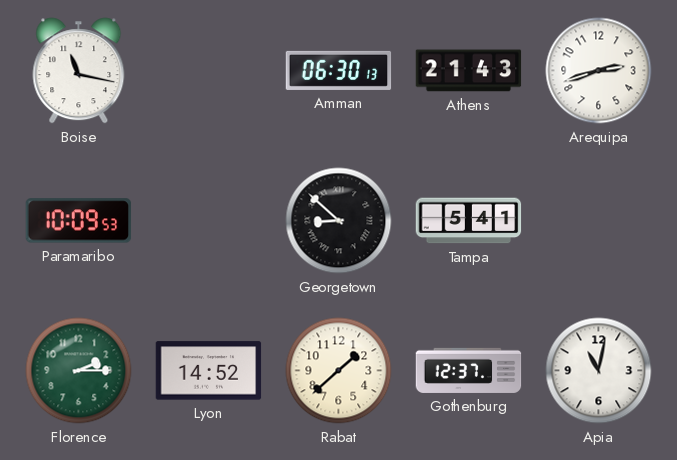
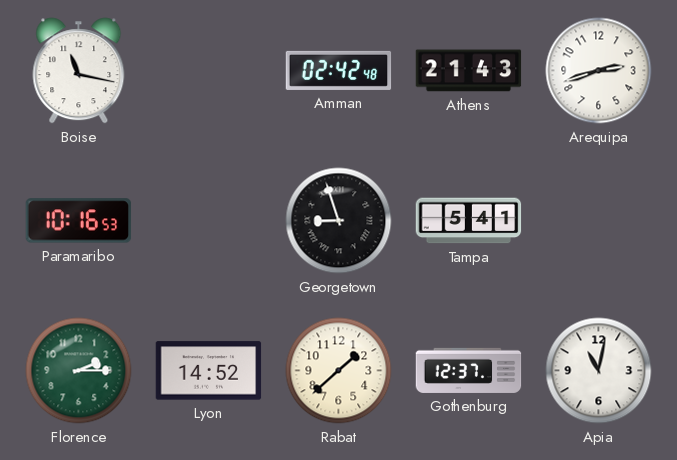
Amman: 06:30 -> 02:42 (339, 70)
Paramaribo: 10:09 -> 10:16 (79, 221)
Georgetown: 8:52 -> 8:57 (339, 221)
